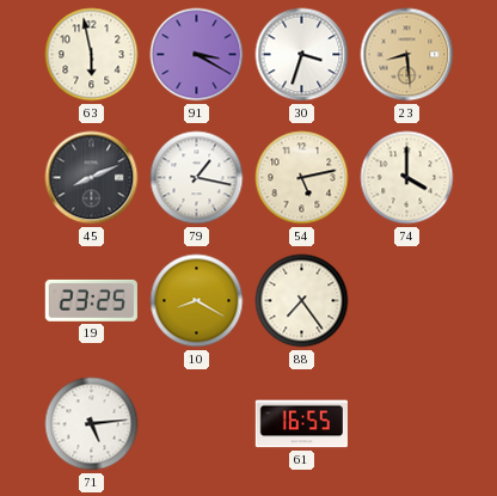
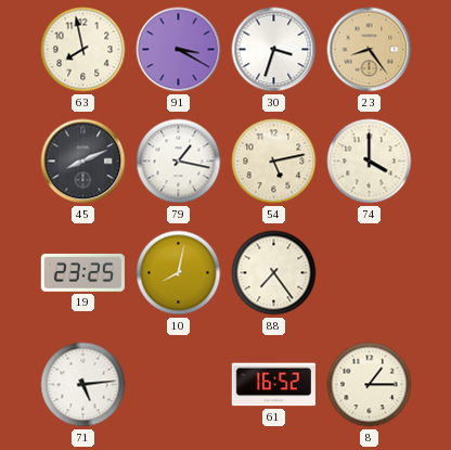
63: 5:58 -> 7:58 (83, 50)
23: 8:29 -> 8:24 (370, 50)
10: 8:20 -> 8:02 (179, 273)
61: 16:55 -> 16:52 (273, 385)
8: none -> 1:15 (370, 385)
